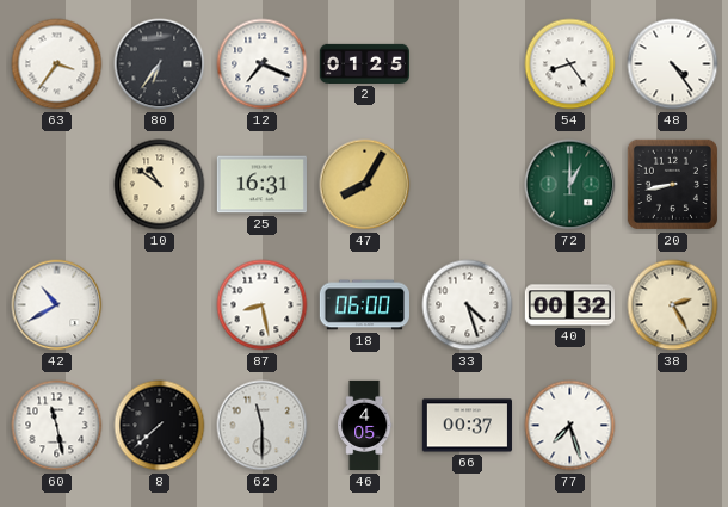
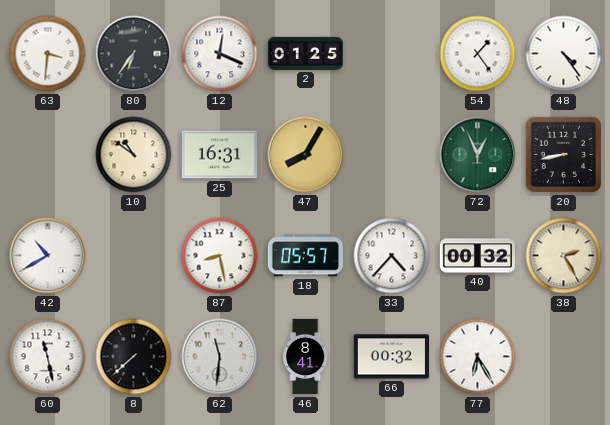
63: 3:36 -> 3:31 (48, 54)
12: 7:19 -> 12:19 (220, 54)
54: 8:24 -> 1:24 (478, 54)
72: 1:00 -> 12:56 (478, 155)
18: 06:00 -> 05:57 (305, 256)
33: 4:27 -> 4:37 (392, 256)
62: 11:30 -> 11:31 (220, 357)
46: 4:05 -> 8:41 (306, 357)
66: 00:37 -> 00:32 (391, 357)
77: 7:27 -> 6:25 (478, 357)
